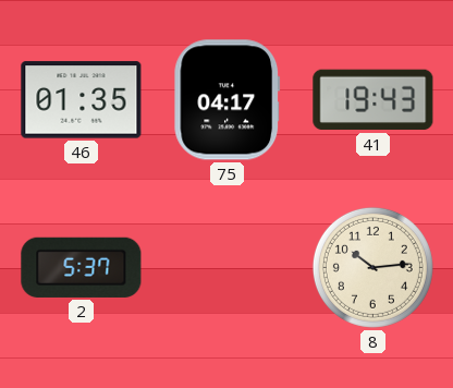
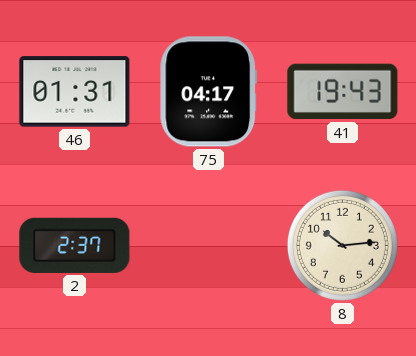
46: 01:35 -> 01:31 (75, 92)
2: 5:37 -> 2:37 (75, 245)
